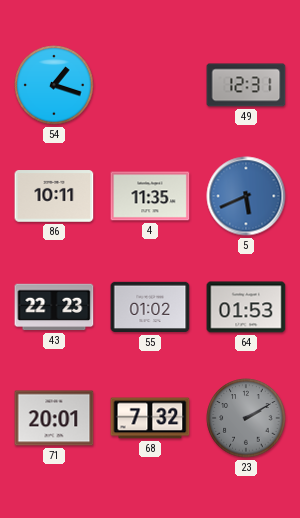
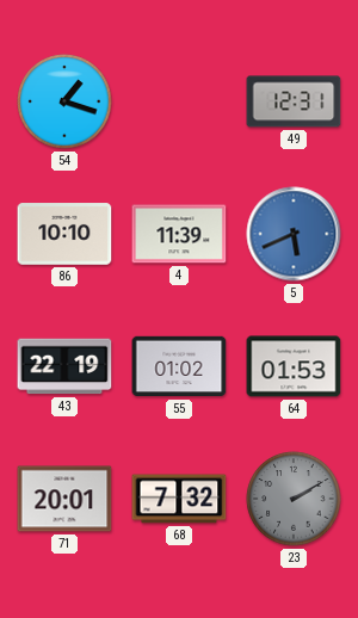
86: 10:11 -> 10:10 (64, 234)
4: 11:35 -> 11:39 (179, 234)
43: 22:23 -> 22:19 (64, 366)
